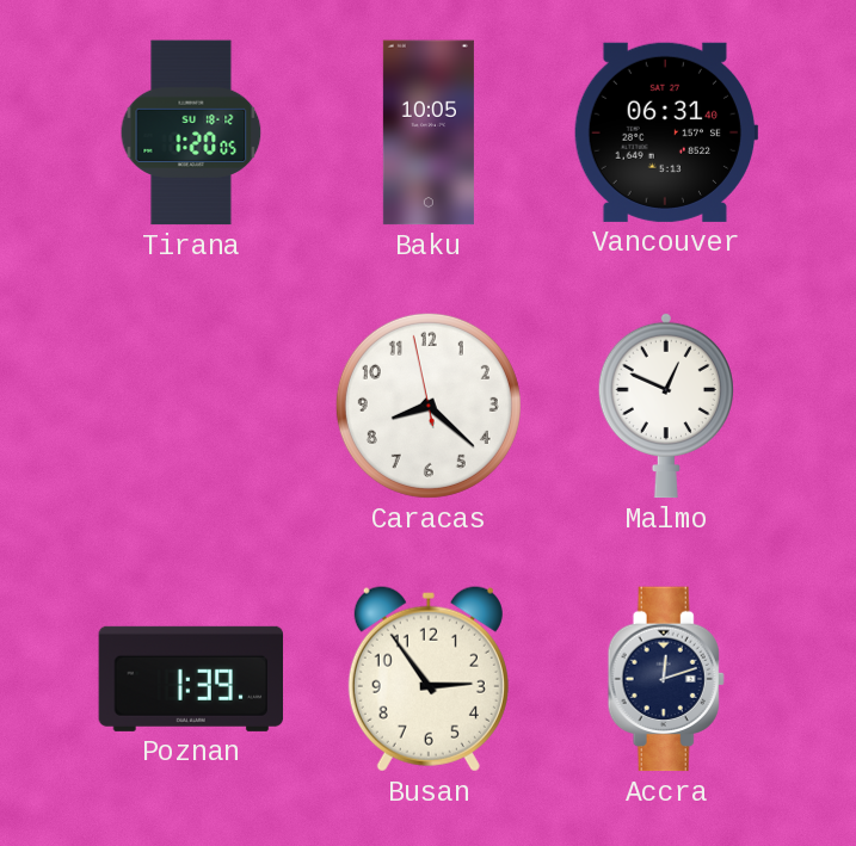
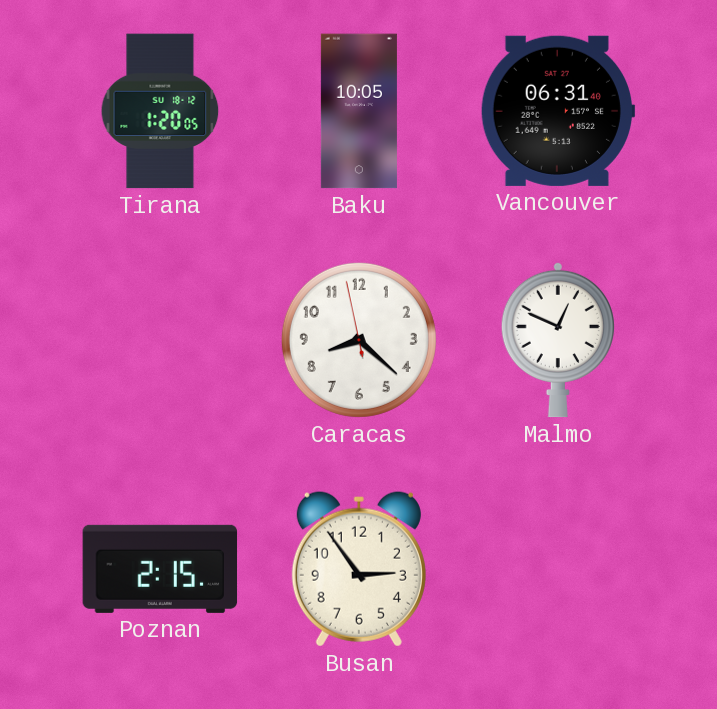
Poznan: 1:39 -> 2:15 (160, 569)
Accra: 12:12 -> none (666, 679)
